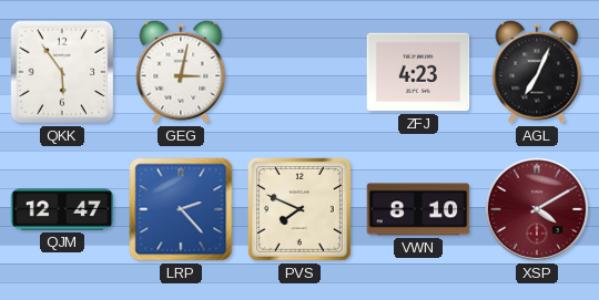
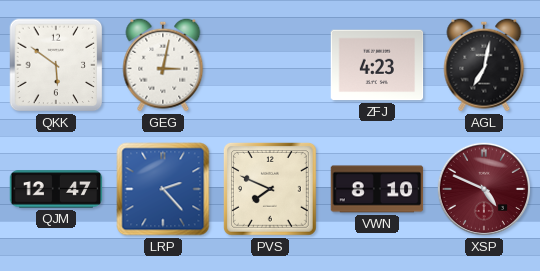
QKK: 5:54 -> 5:51 (56, 65)
AGL: 7:04 -> 7:02 (484, 65)
XSP: 4:10 -> 4:49 (484, 189)
